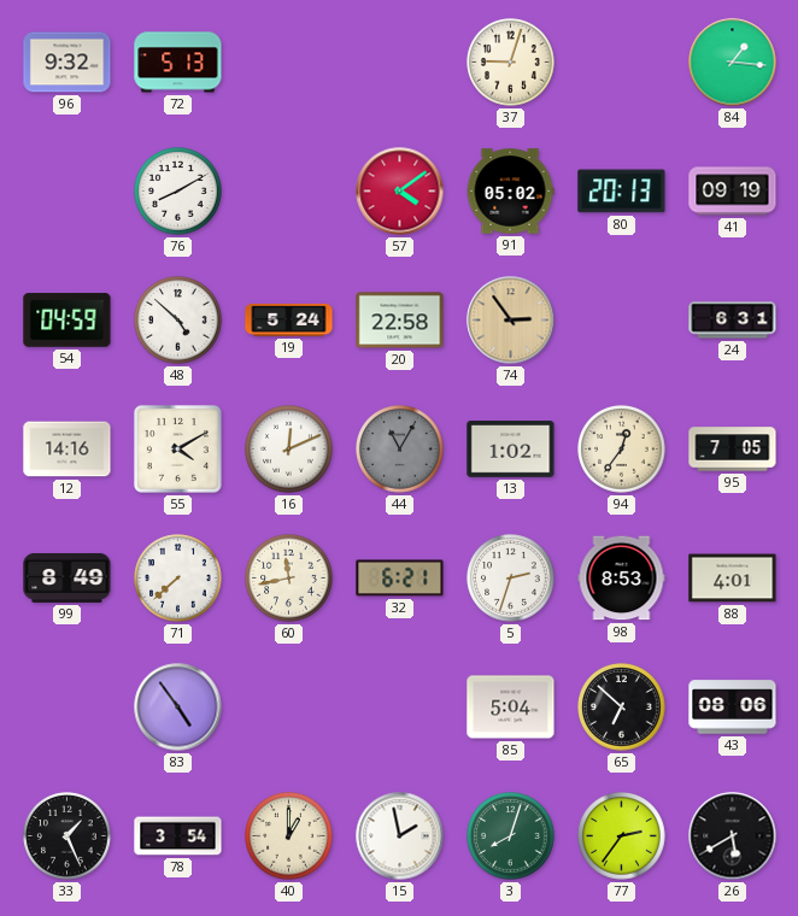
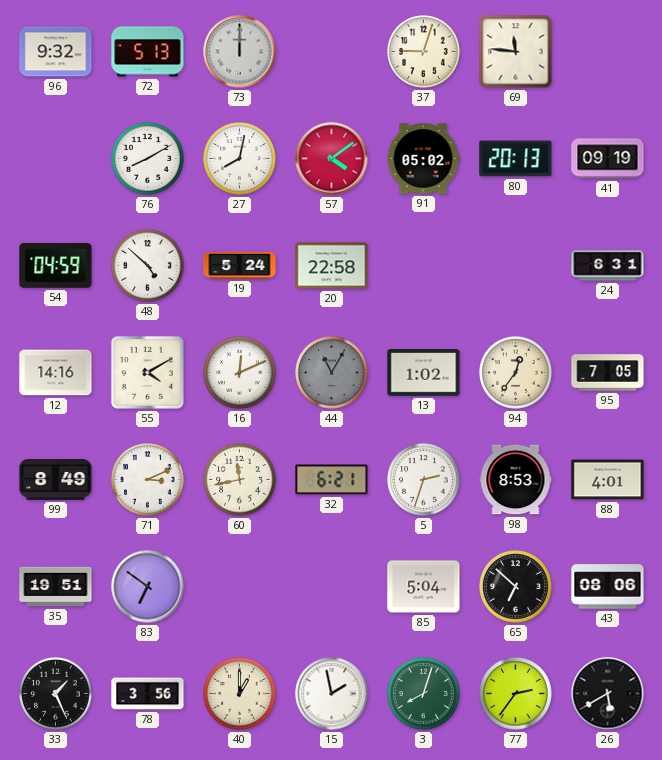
73: none -> 12:00 (240, 52)
69: none -> 11:46 (516, 52)
84: 1:16 -> none (733, 63)
27: none -> 8:02 (240, 159)
74: 2:54 -> none (511, 321)
71: 7:38 -> 3:11 (148, 480)
35: none -> 19:51 (56, 587)
83: 4:54 -> 6:51 (148, 587)
78: 3:54 -> 3:56 (148, 694)
